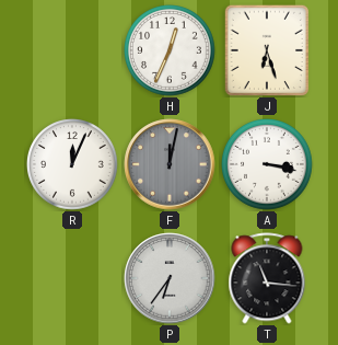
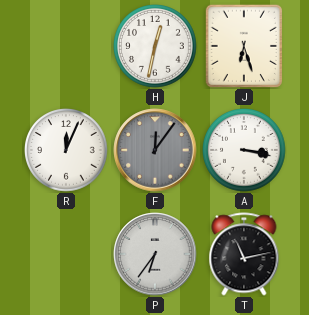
H: 12:34 -> 12:32 (156, 47)
F: 12:02 -> 12:06 (155, 150)
T: 11:16 -> 11:13 (244, 254)
